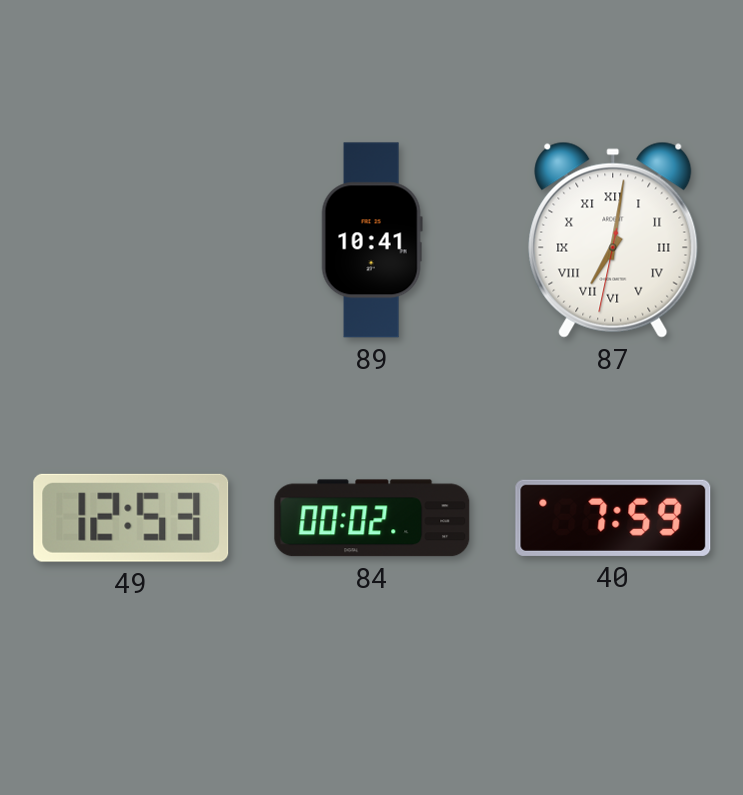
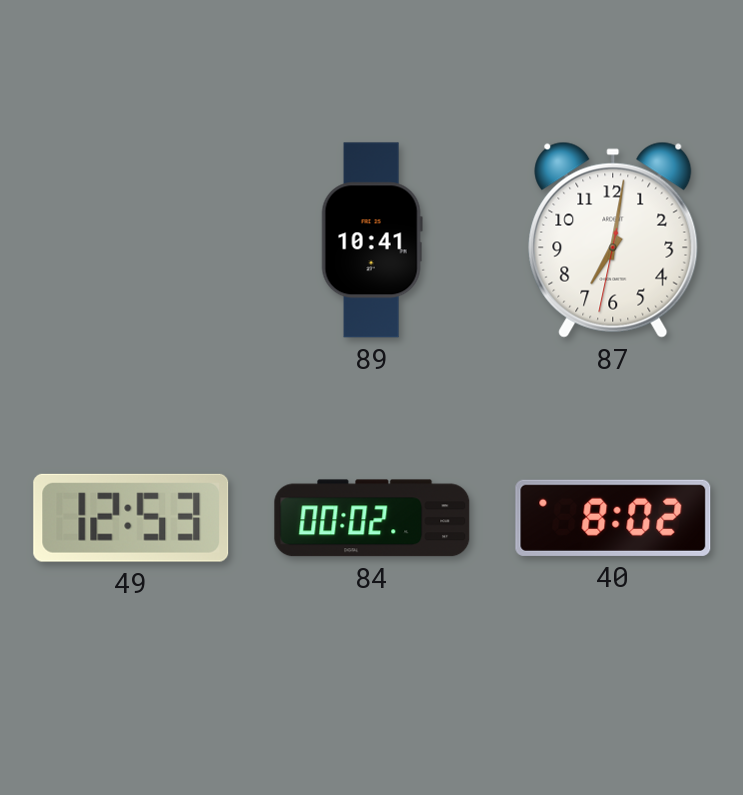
87 numerals: Roman -> Arabic (613, 240)
40: 7:59 -> 8:02 (613, 518)
